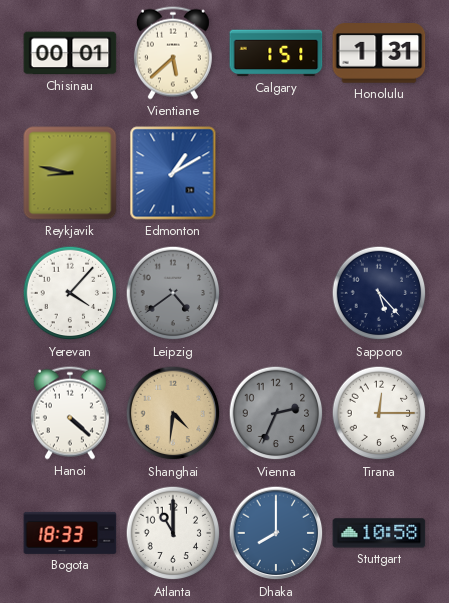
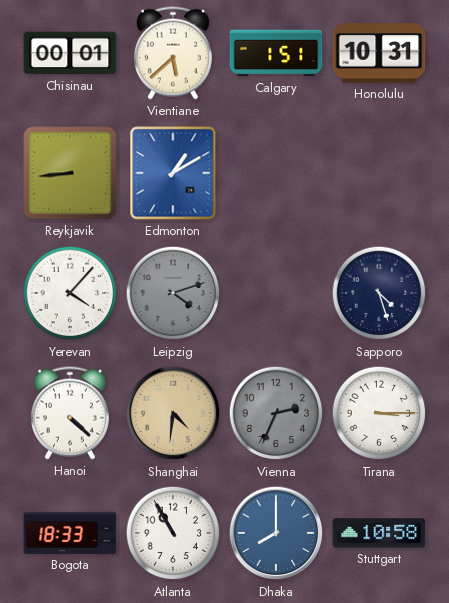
Honolulu: 1:31 -> 10:31 (379, 53)
Reykjavik: 8:47 -> 8:44 (70, 173)
Leipzig: 4:39 -> 4:12 (173, 293)
Sapporo: 5:23 -> 4:27 (379, 293)
Tirana: 12:15 -> 3:15 (379, 413)
Atlanta: 11:00 -> 10:55 (173, 533)
